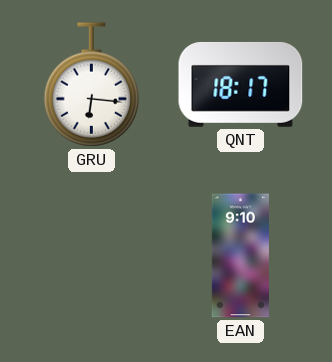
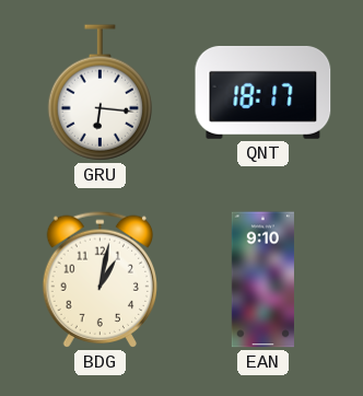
BDG: none -> 1:02 (101, 279)
